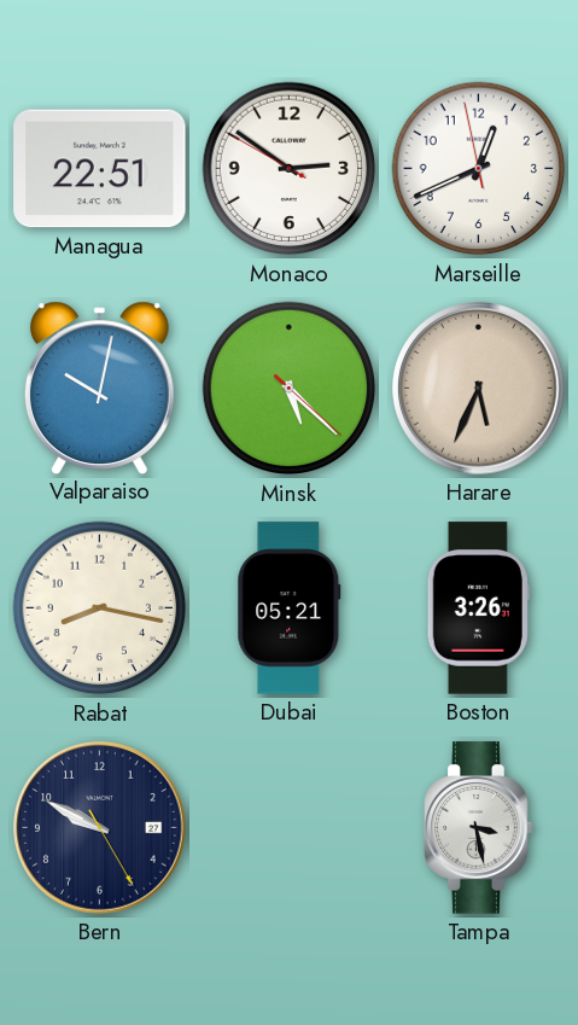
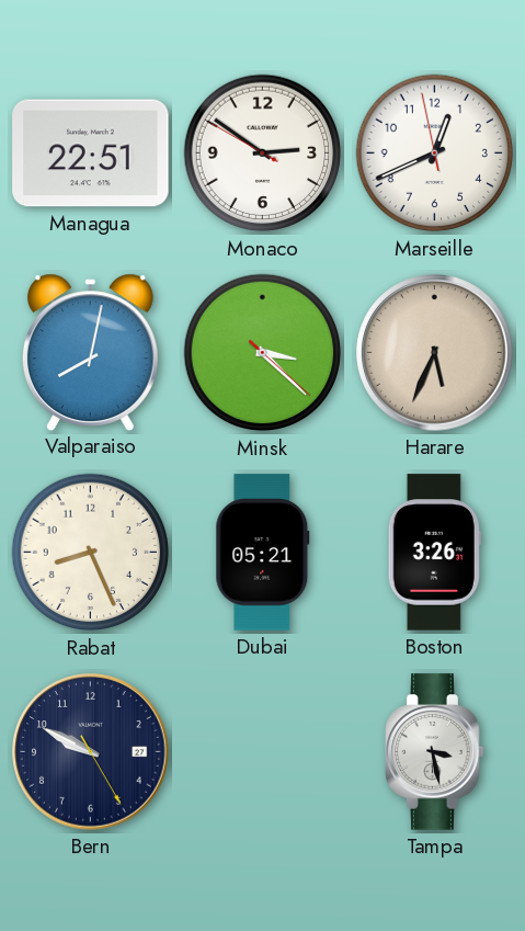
Valparaiso: 10:02 -> 8:02 (90, 352)
Minsk: 5:22 -> 3:22 (263, 353)
Rabat: 8:17 -> 8:26 (91, 553)
